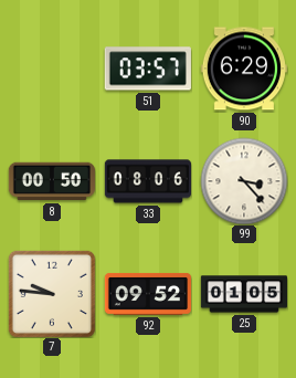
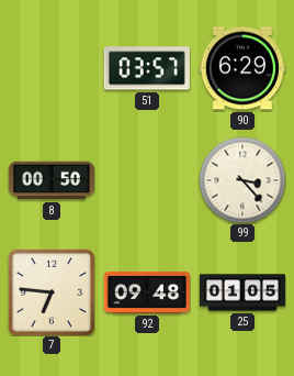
33: 08:06 -> none (147, 181)
7: 9:46 -> 6:46 (52, 292)
92: 09:52 -> 09:48 (146, 292)
